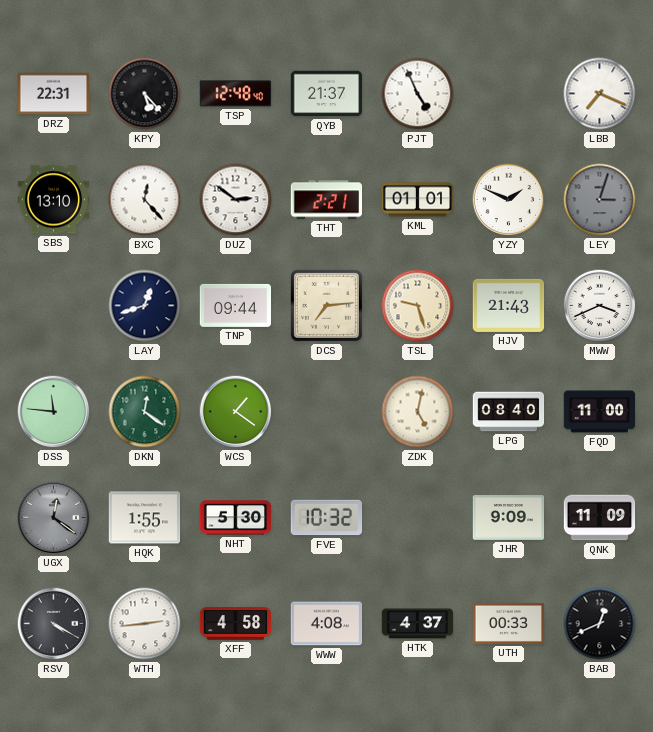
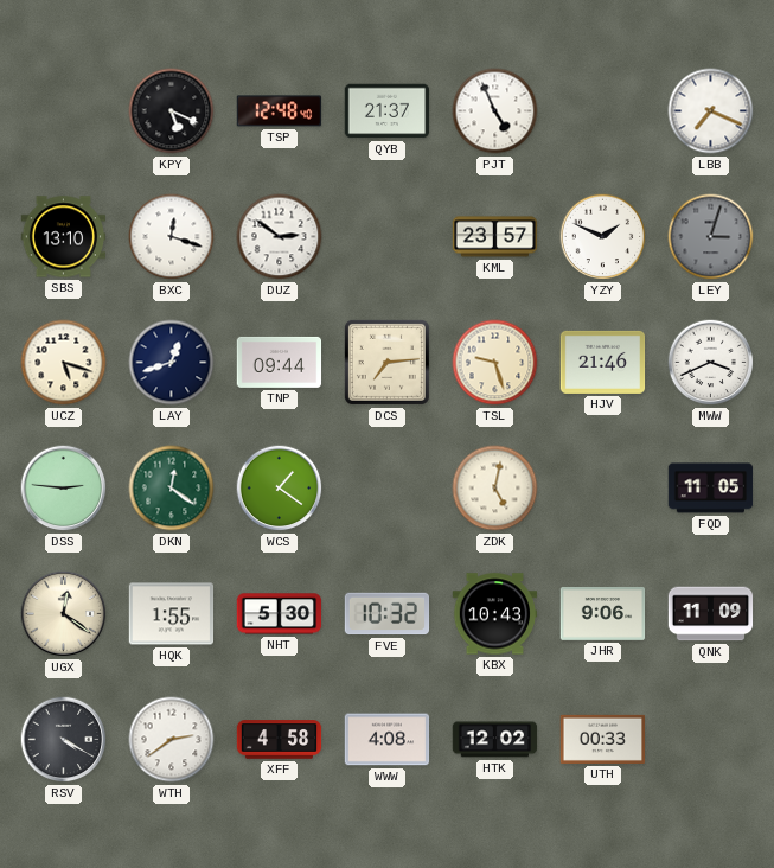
DRZ: 22:31 -> none (54, 94)
KPY: 5:23 -> 5:19 (172, 111)
BXC: 12:23 -> 12:18 (172, 237)
THT: 2:21 -> none (327, 200)
KML: 01:01 -> 23:57 (495, 237)
UCZ: none -> 5:18 (64, 363)
HJV: 21:43 -> 21:46 (603, 362)
DSS: 11:46 -> 2:46 (64, 489)
LPG: 08:40 -> none (509, 412)
FQD: 11:00 -> 11:05 (711, 489)
UGX dial: grey -> cream (64, 614)
KBX: none -> 10:43 (495, 614)
JHR: 9:09 -> 9:06 (603, 614)
WTH: 2:44 -> 2:39 (172, 740)
HTK: 4:37 -> 12:02 (495, 740)
BAB: 12:41 -> none (600, 624)
